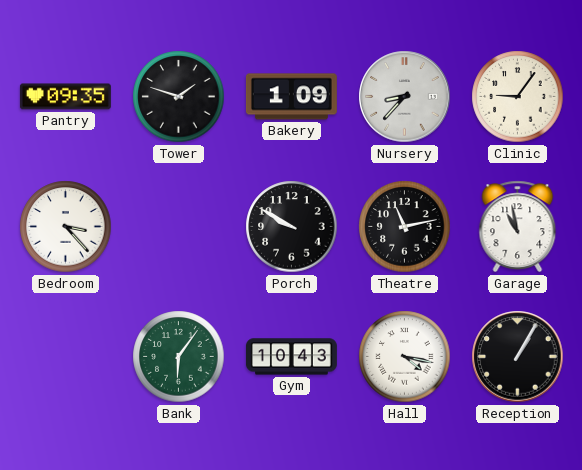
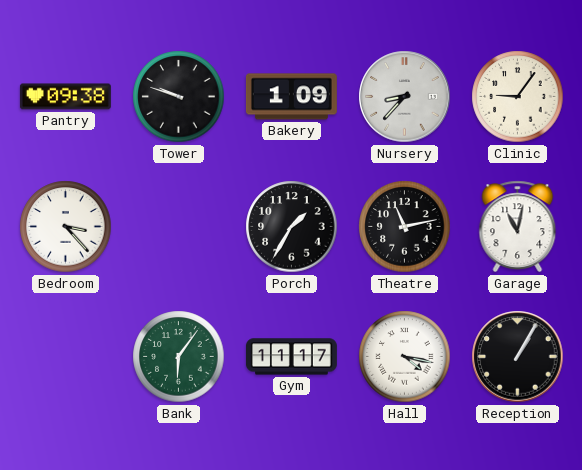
Pantry: 09:35 -> 09:38 (65, 97)
Tower: 1:48 -> 9:48 (179, 97)
Porch: 9:50 -> 1:35 (292, 227)
Garage: 10:58 -> 11:02 (518, 227)
Gym: 10:43 -> 11:17 (291, 357)
